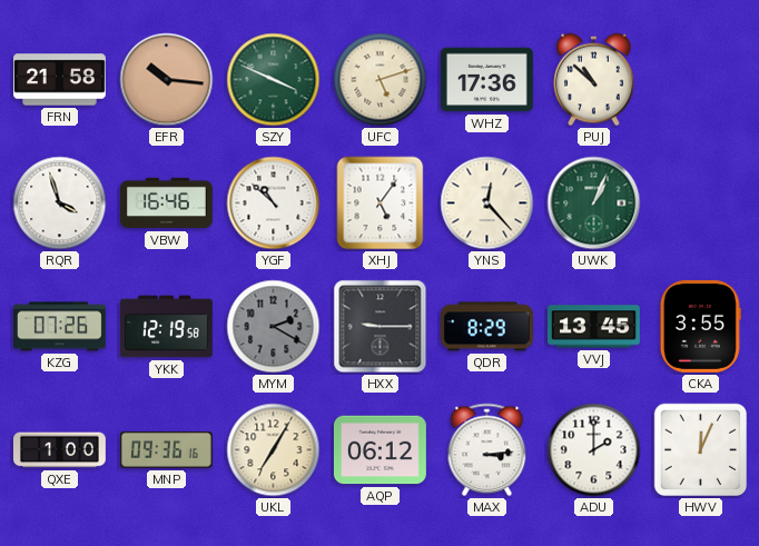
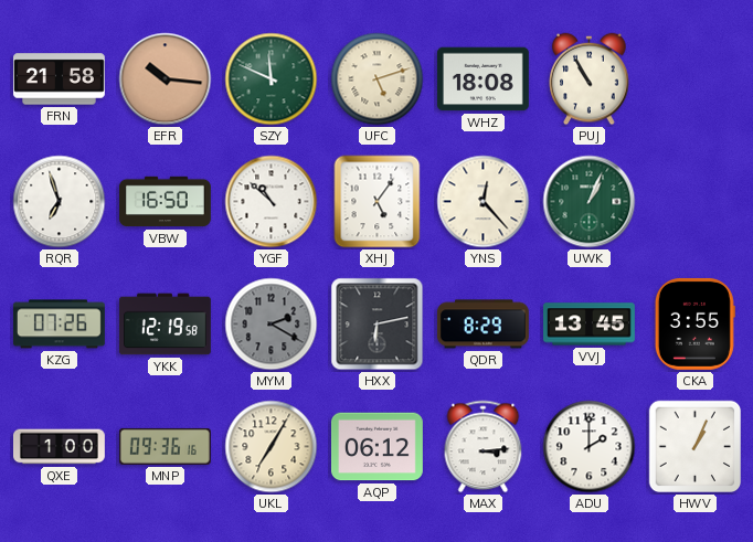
SZY: 3:49 -> 11:49 (272, 79)
WHZ: 17:36 -> 18:08 (482, 79)
PUJ: 10:52 -> 10:55 (590, 79)
RQR: 3:57 -> 6:57 (60, 202)
VBW: 16:46 -> 16:50 (166, 202)
HXX: 9:15 -> 6:13 (378, 325)
HWV: 12:04 -> 1:04 (696, 447)
